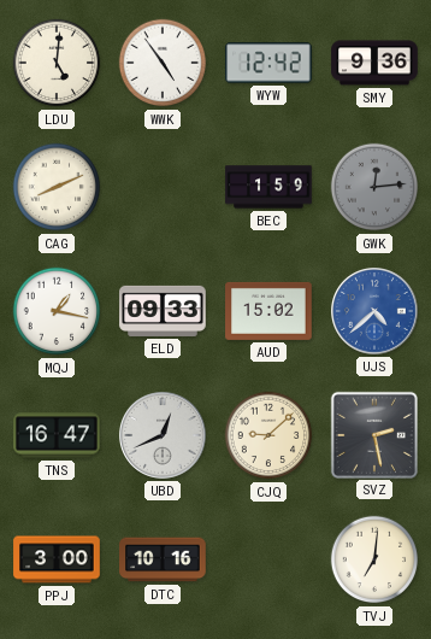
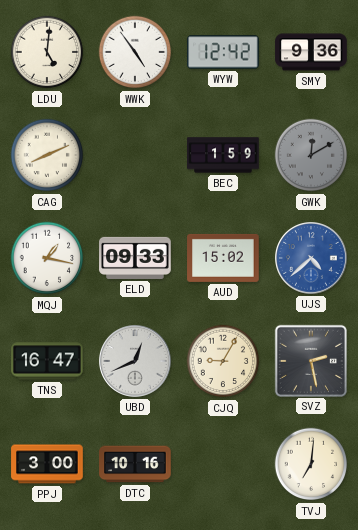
GWK: 12:14 -> 12:10 (311, 155)
CJQ: 9:08 -> 9:05 (223, 361)
